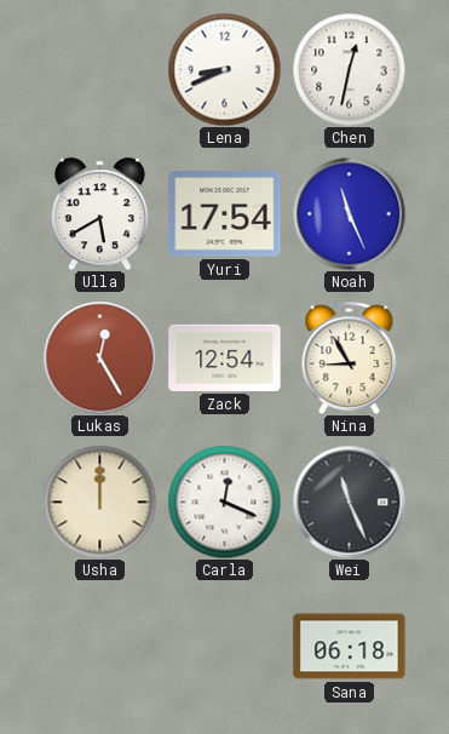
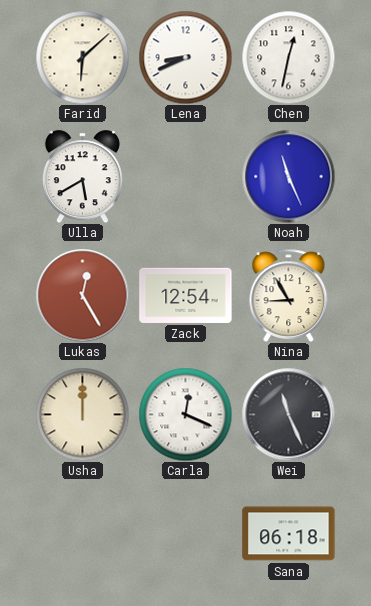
Farid: none -> 6:08 (82, 57)
Yuri: 17:54 -> none (225, 214)
